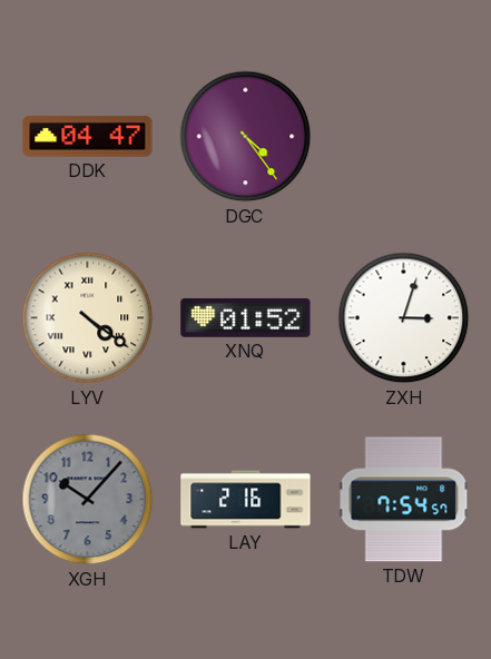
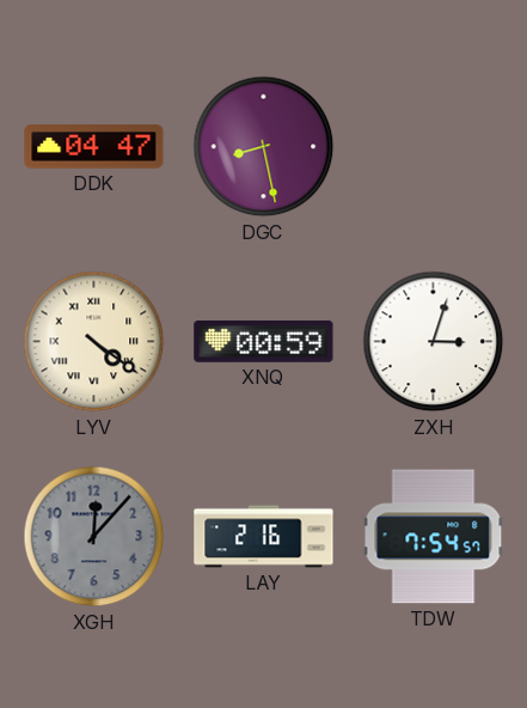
DGC: 4:24 -> 8:28 (264, 147)
XNQ: 01:52 -> 00:59 (264, 341)
XGH: 10:07 -> 12:07 (94, 537)
